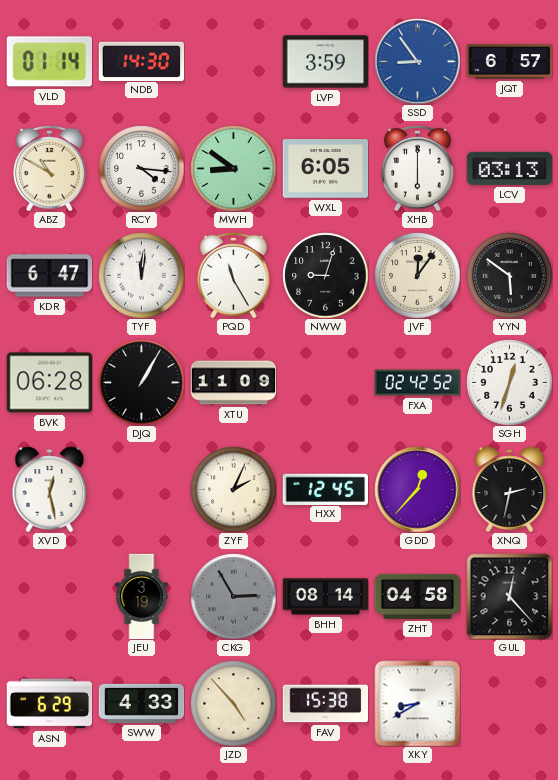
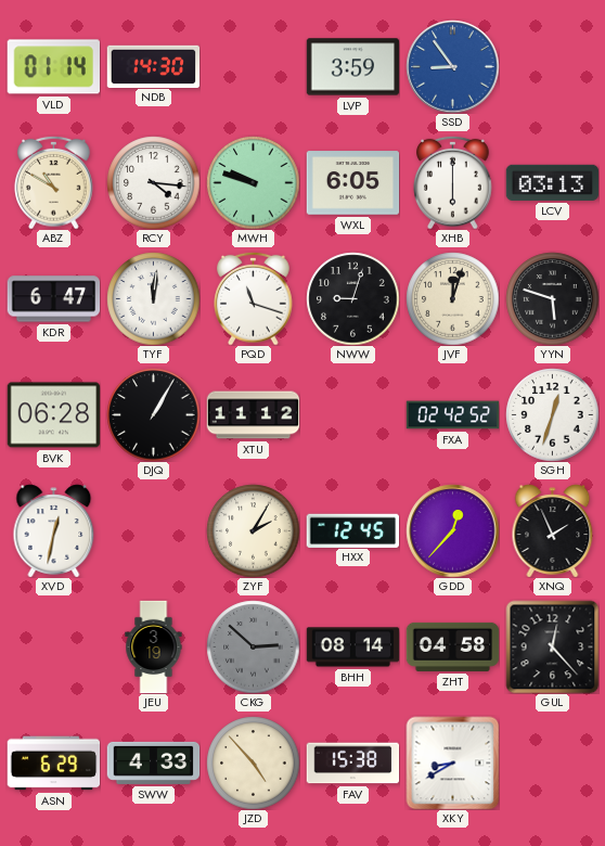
JQT: 6:57 -> none (509, 62)
MWH: 8:51 -> 9:48 (253, 182)
PQD: 11:25 -> 11:18 (254, 298)
JVF: 12:06 -> 12:03 (452, 298)
YYN: 5:51 -> 5:48 (552, 298)
XTU: 11:09 -> 11:12 (253, 415)
XVD: 12:28 -> 12:32 (54, 530)
ZYF: 2:04 -> 2:05 (253, 530)
XNQ: 2:32 -> 1:56 (553, 530)
CKG: 2:55 -> 2:52 (253, 646)
